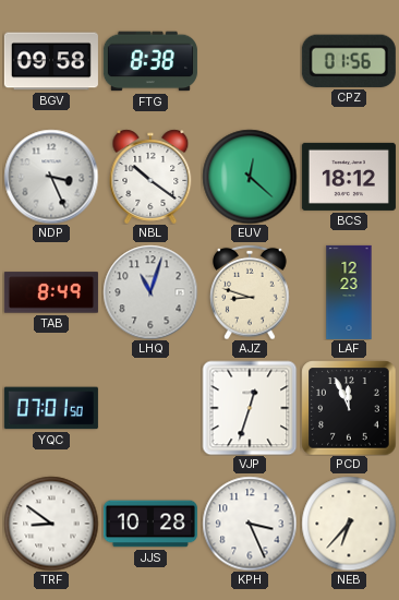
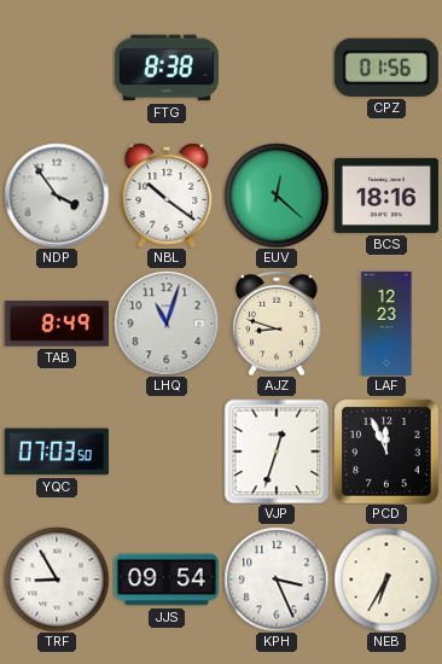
BGV: 09:58 -> none (51, 61)
NDP: 3:26 -> 3:54 (57, 196)
BCS: 18:12 -> 18:16 (386, 196)
YQC: 07:01 -> 07:03 (57, 452)
TRF: 8:51 -> 8:55 (57, 579)
JJS: 10:28 -> 09:54 (167, 579)
NEB: 6:37 -> 6:35 (386, 579)
